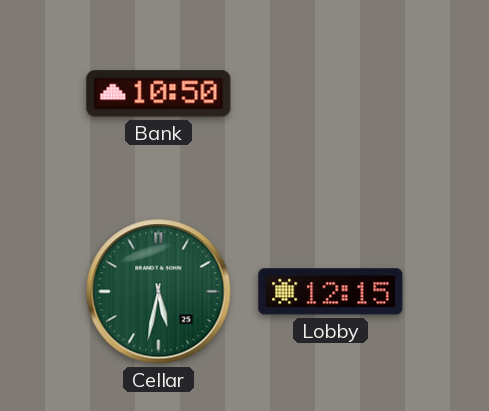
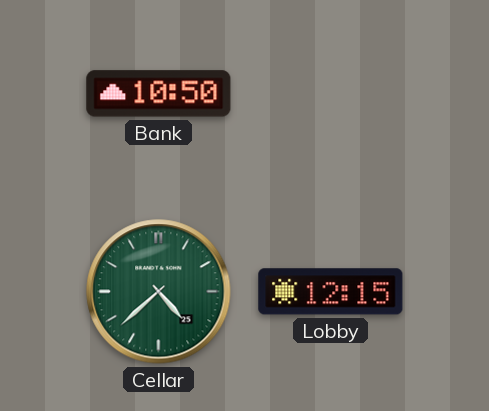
Cellar: 5:32 -> 4:38 (159, 292)
